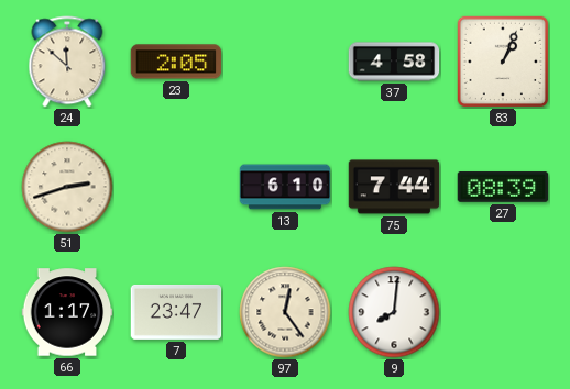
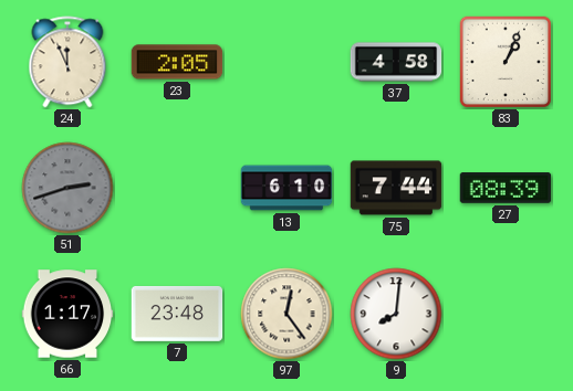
24: 11:52 -> 11:56 (67, 62)
51 dial: cream -> grey (67, 188)
7: 23:47 -> 23:48 (177, 314)
